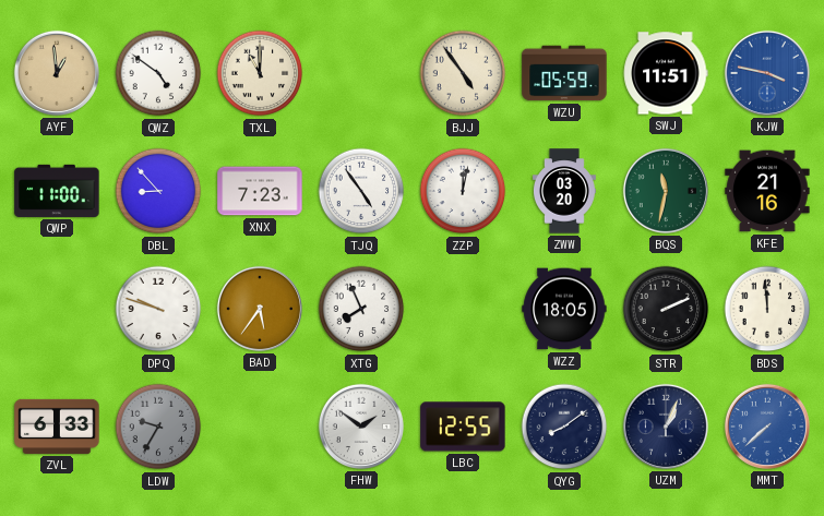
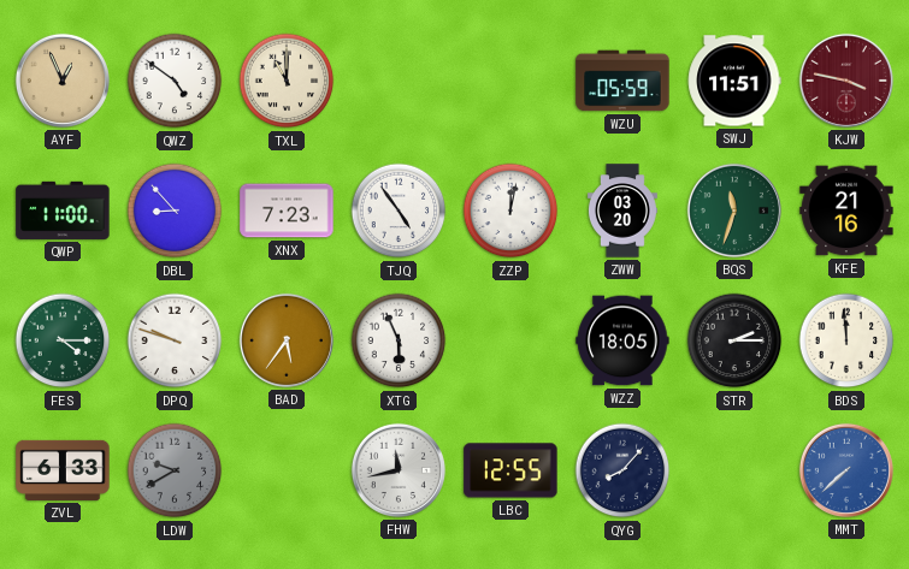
AYF: 12:59 -> 12:56 (63, 81)
BJJ: 4:54 -> none (463, 73)
KJW dial: blue -> burgundy (846, 81)
BQS: 11:32 -> 11:33 (734, 211)
FES: none -> 4:15 (63, 340)
XTG: 7:56 -> 5:56 (399, 340)
STR: 2:11 -> 2:15 (734, 340)
LDW: 9:35 -> 9:40 (175, 470)
FHW: 1:51 -> 11:43 (399, 470)
QYG: 8:09 -> 8:07 (622, 470)
UZM: 1:04 -> none (666, 427)
